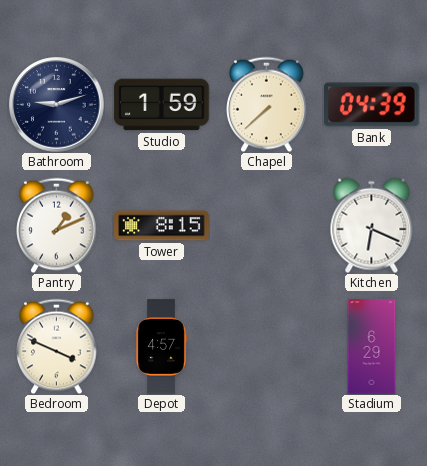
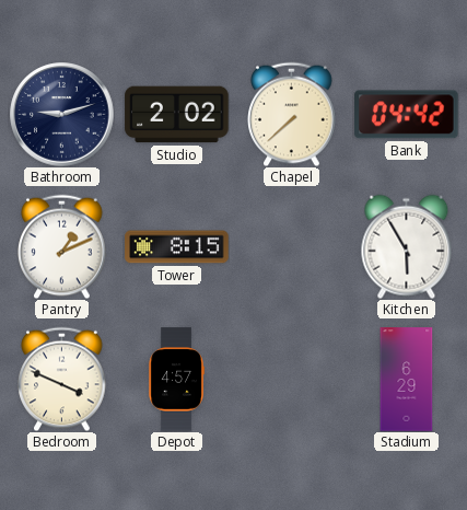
Studio: 1:59 -> 2:02 (177, 115)
Bank: 04:39 -> 04:42 (407, 115)
Kitchen: 6:19 -> 5:55 (407, 246)
